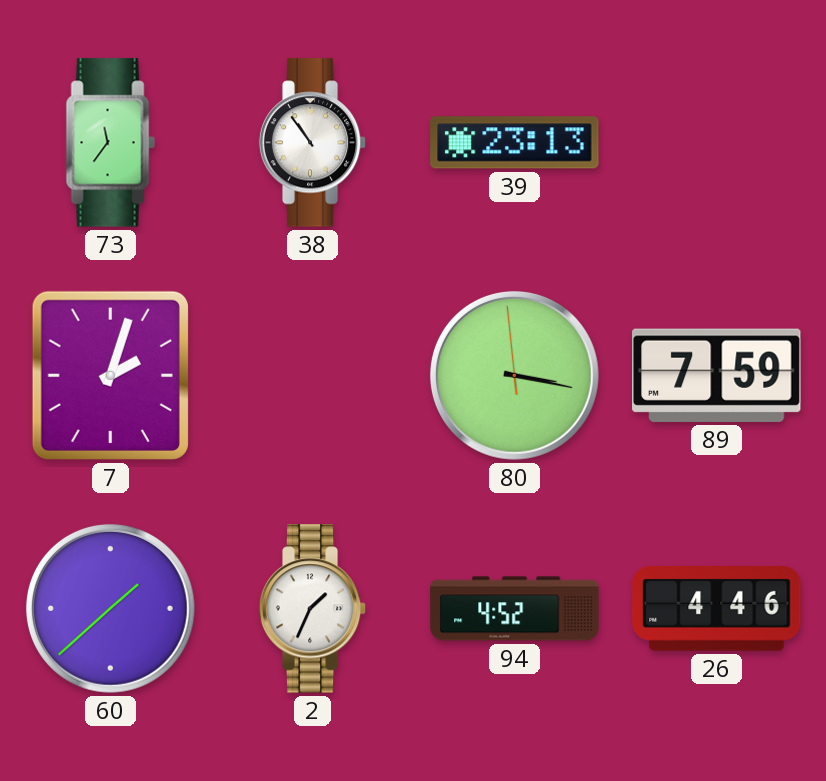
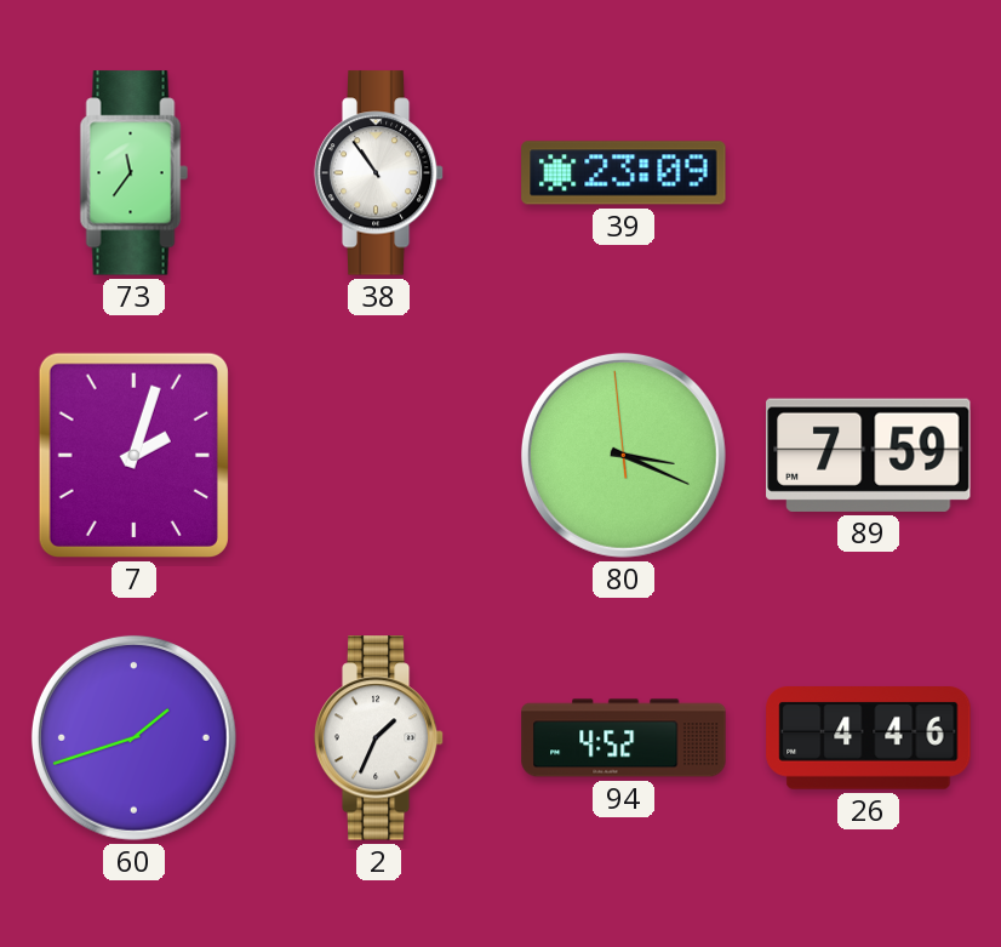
39: 23:13 -> 23:09 (624, 173)
80: 3:16 -> 3:18 (623, 455)
60: 1:38 -> 1:42 (133, 737)
